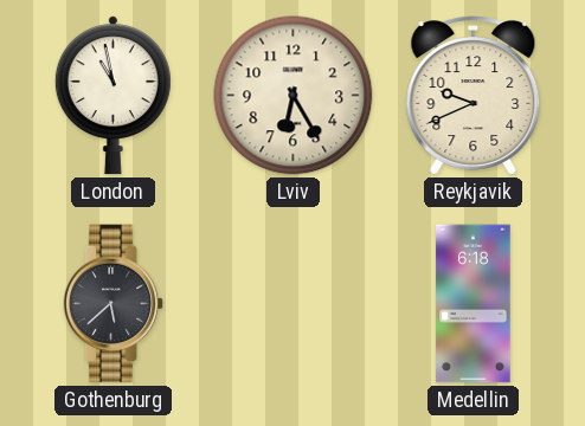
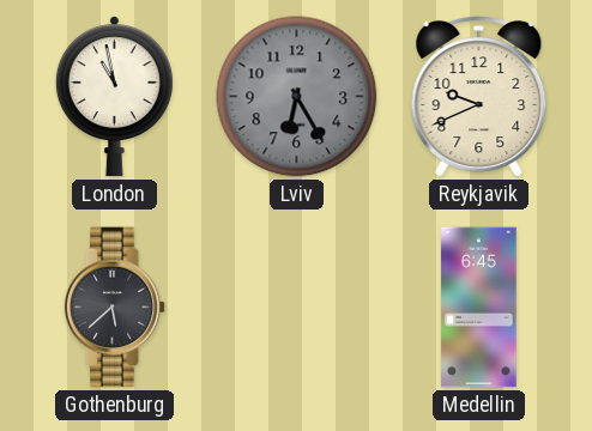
Lviv dial: cream -> grey (297, 97)
Medellin: 6:18 -> 6:45 (479, 308)
